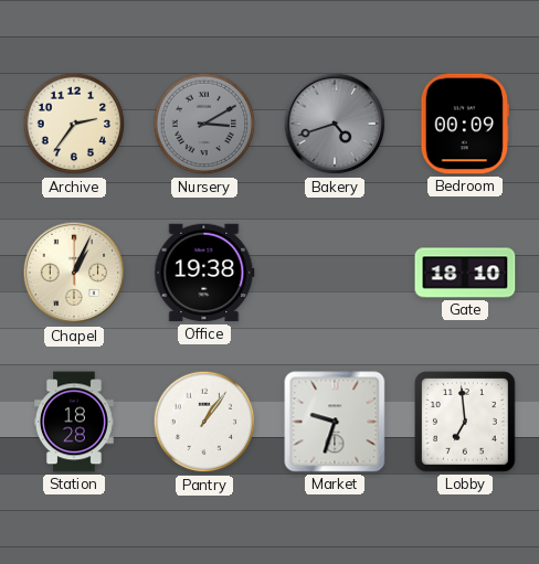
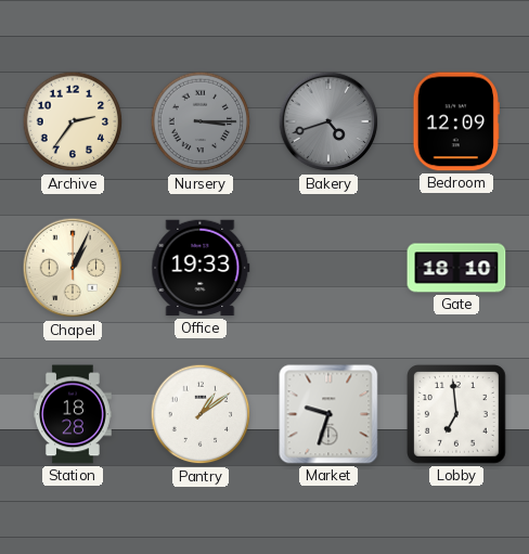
Nursery: 3:10 -> 3:15 (201, 121)
Bedroom: 00:09 -> 12:09 (456, 121)
Office: 19:38 -> 19:33 (201, 268)
Pantry: 1:06 -> 1:09 (201, 414)
